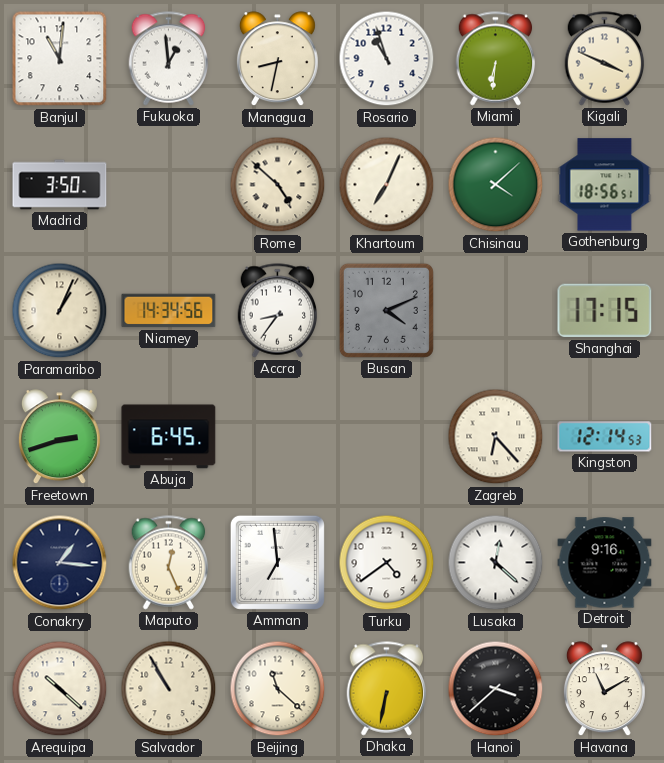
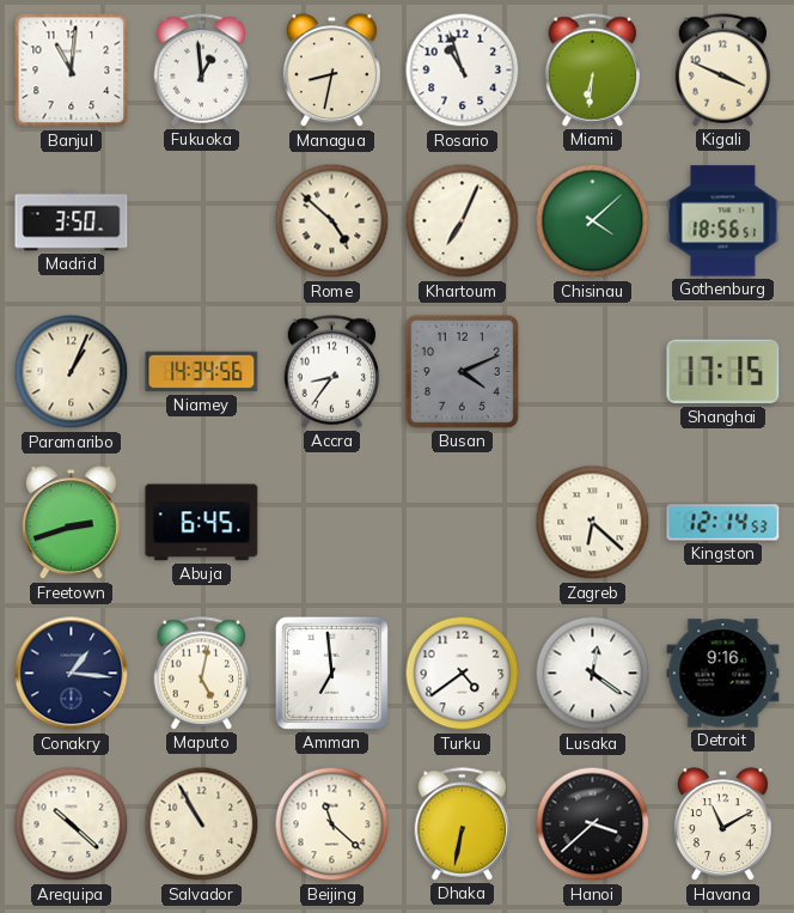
Zagreb: 6:23 -> 6:22 (593, 523)
Maputo: 12:26 -> 5:02 (202, 674)
Lusaka: 12:22 -> 12:21 (593, 674)
